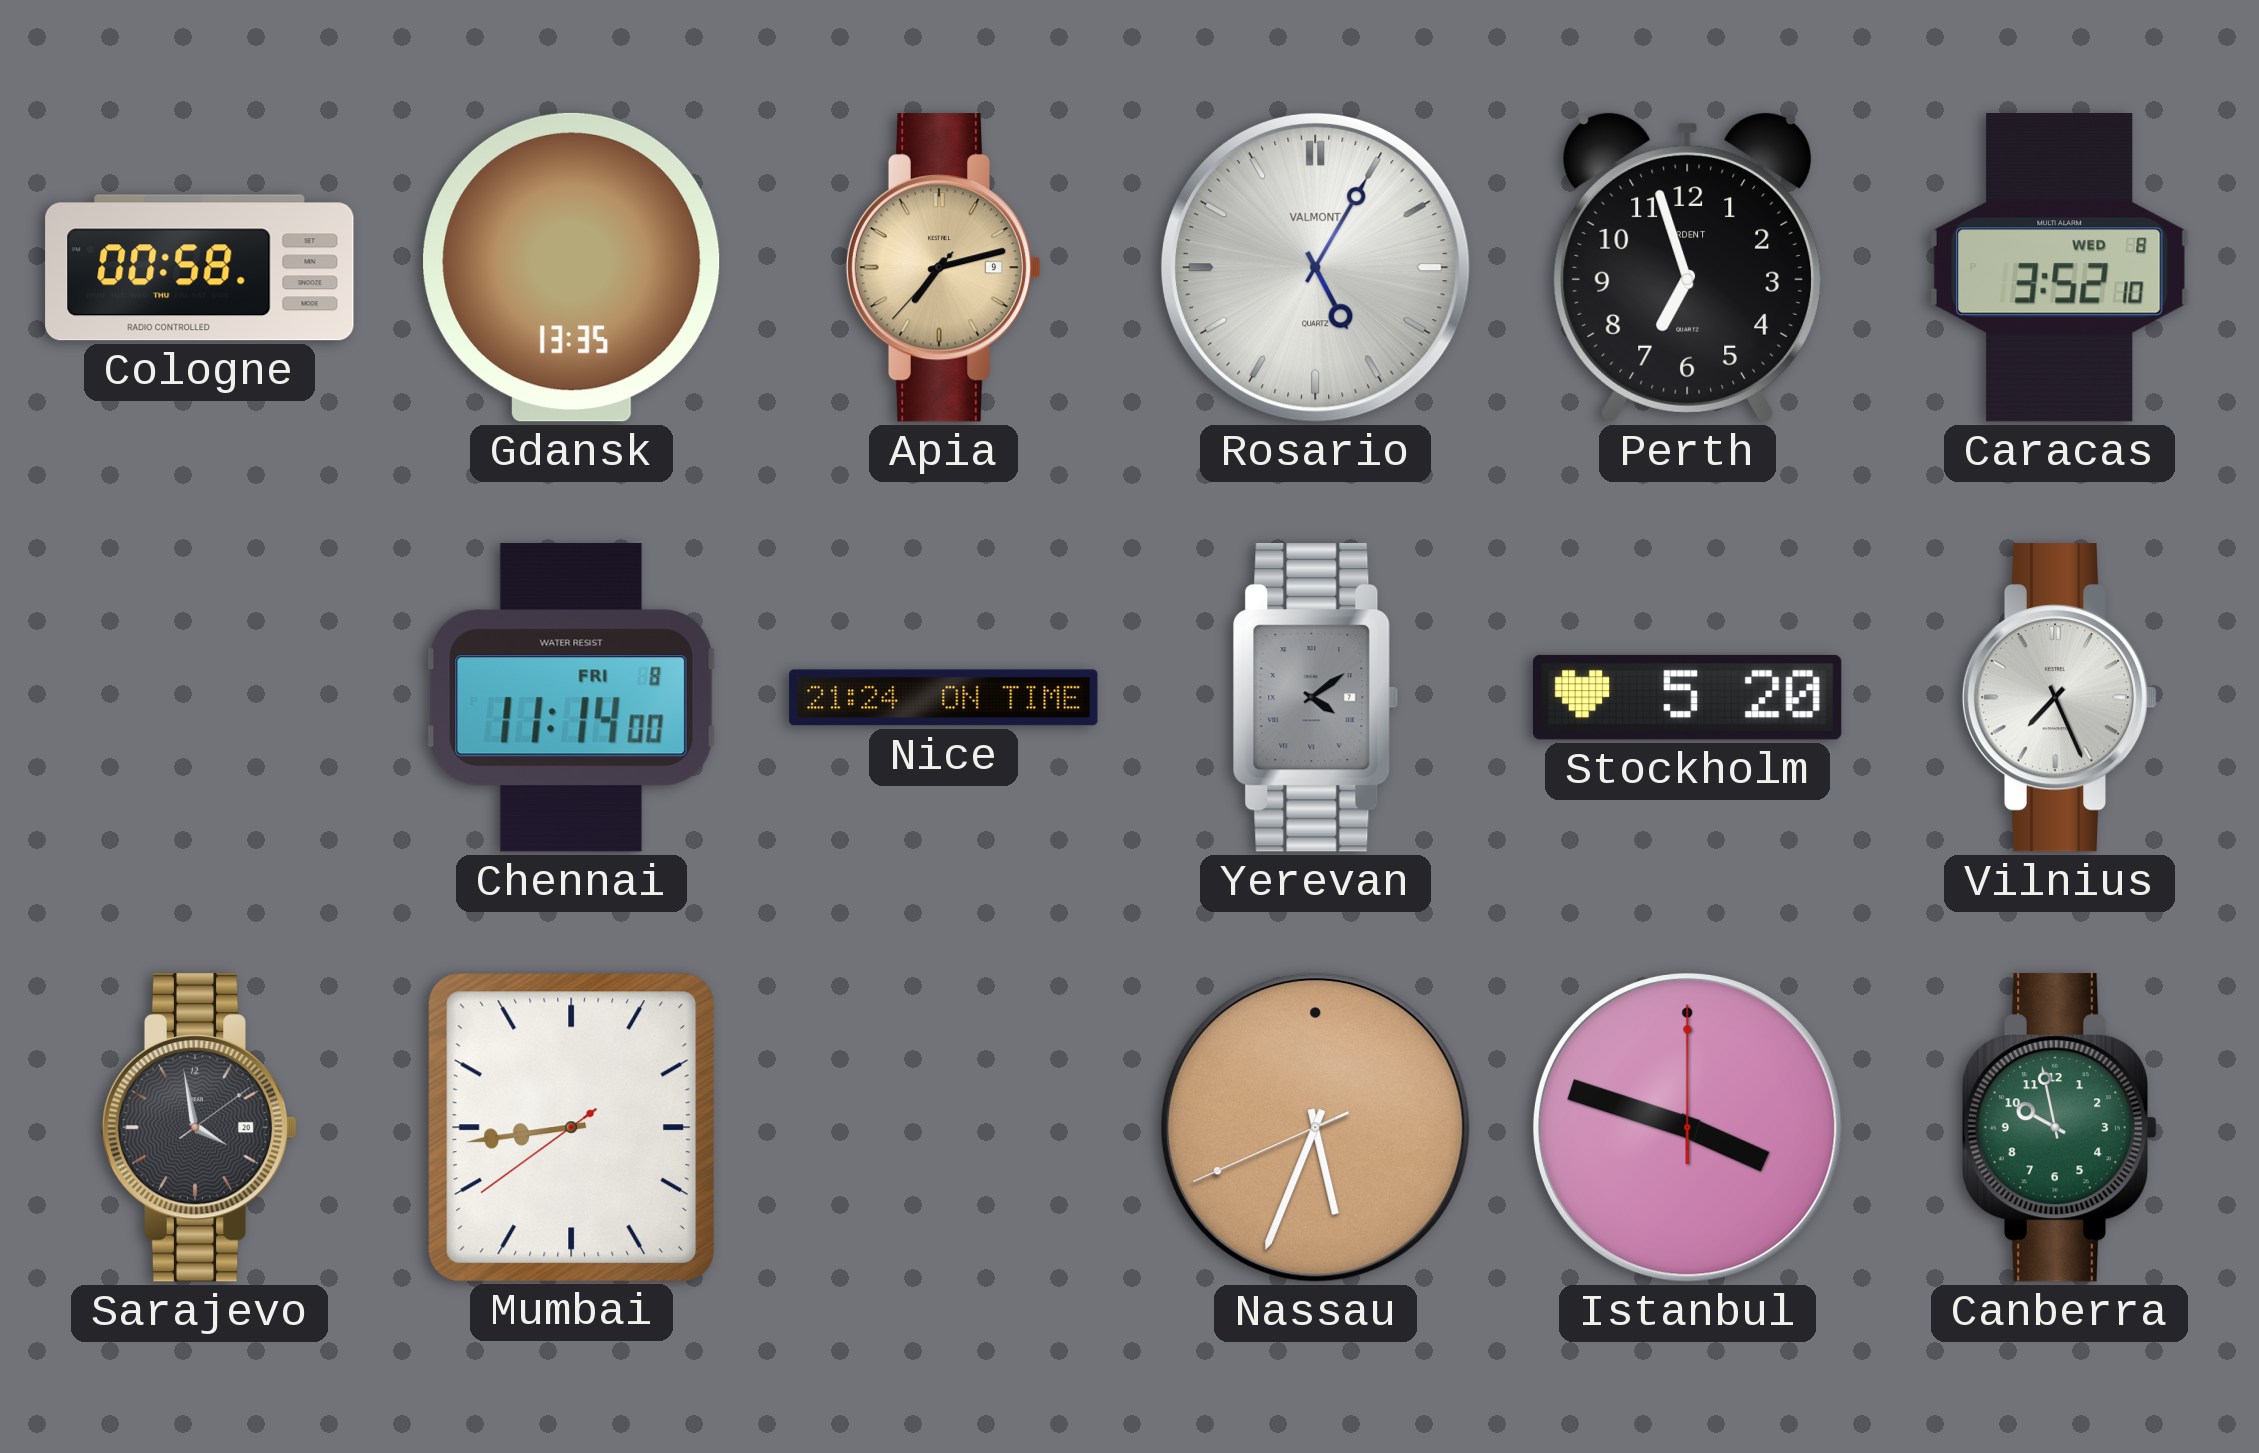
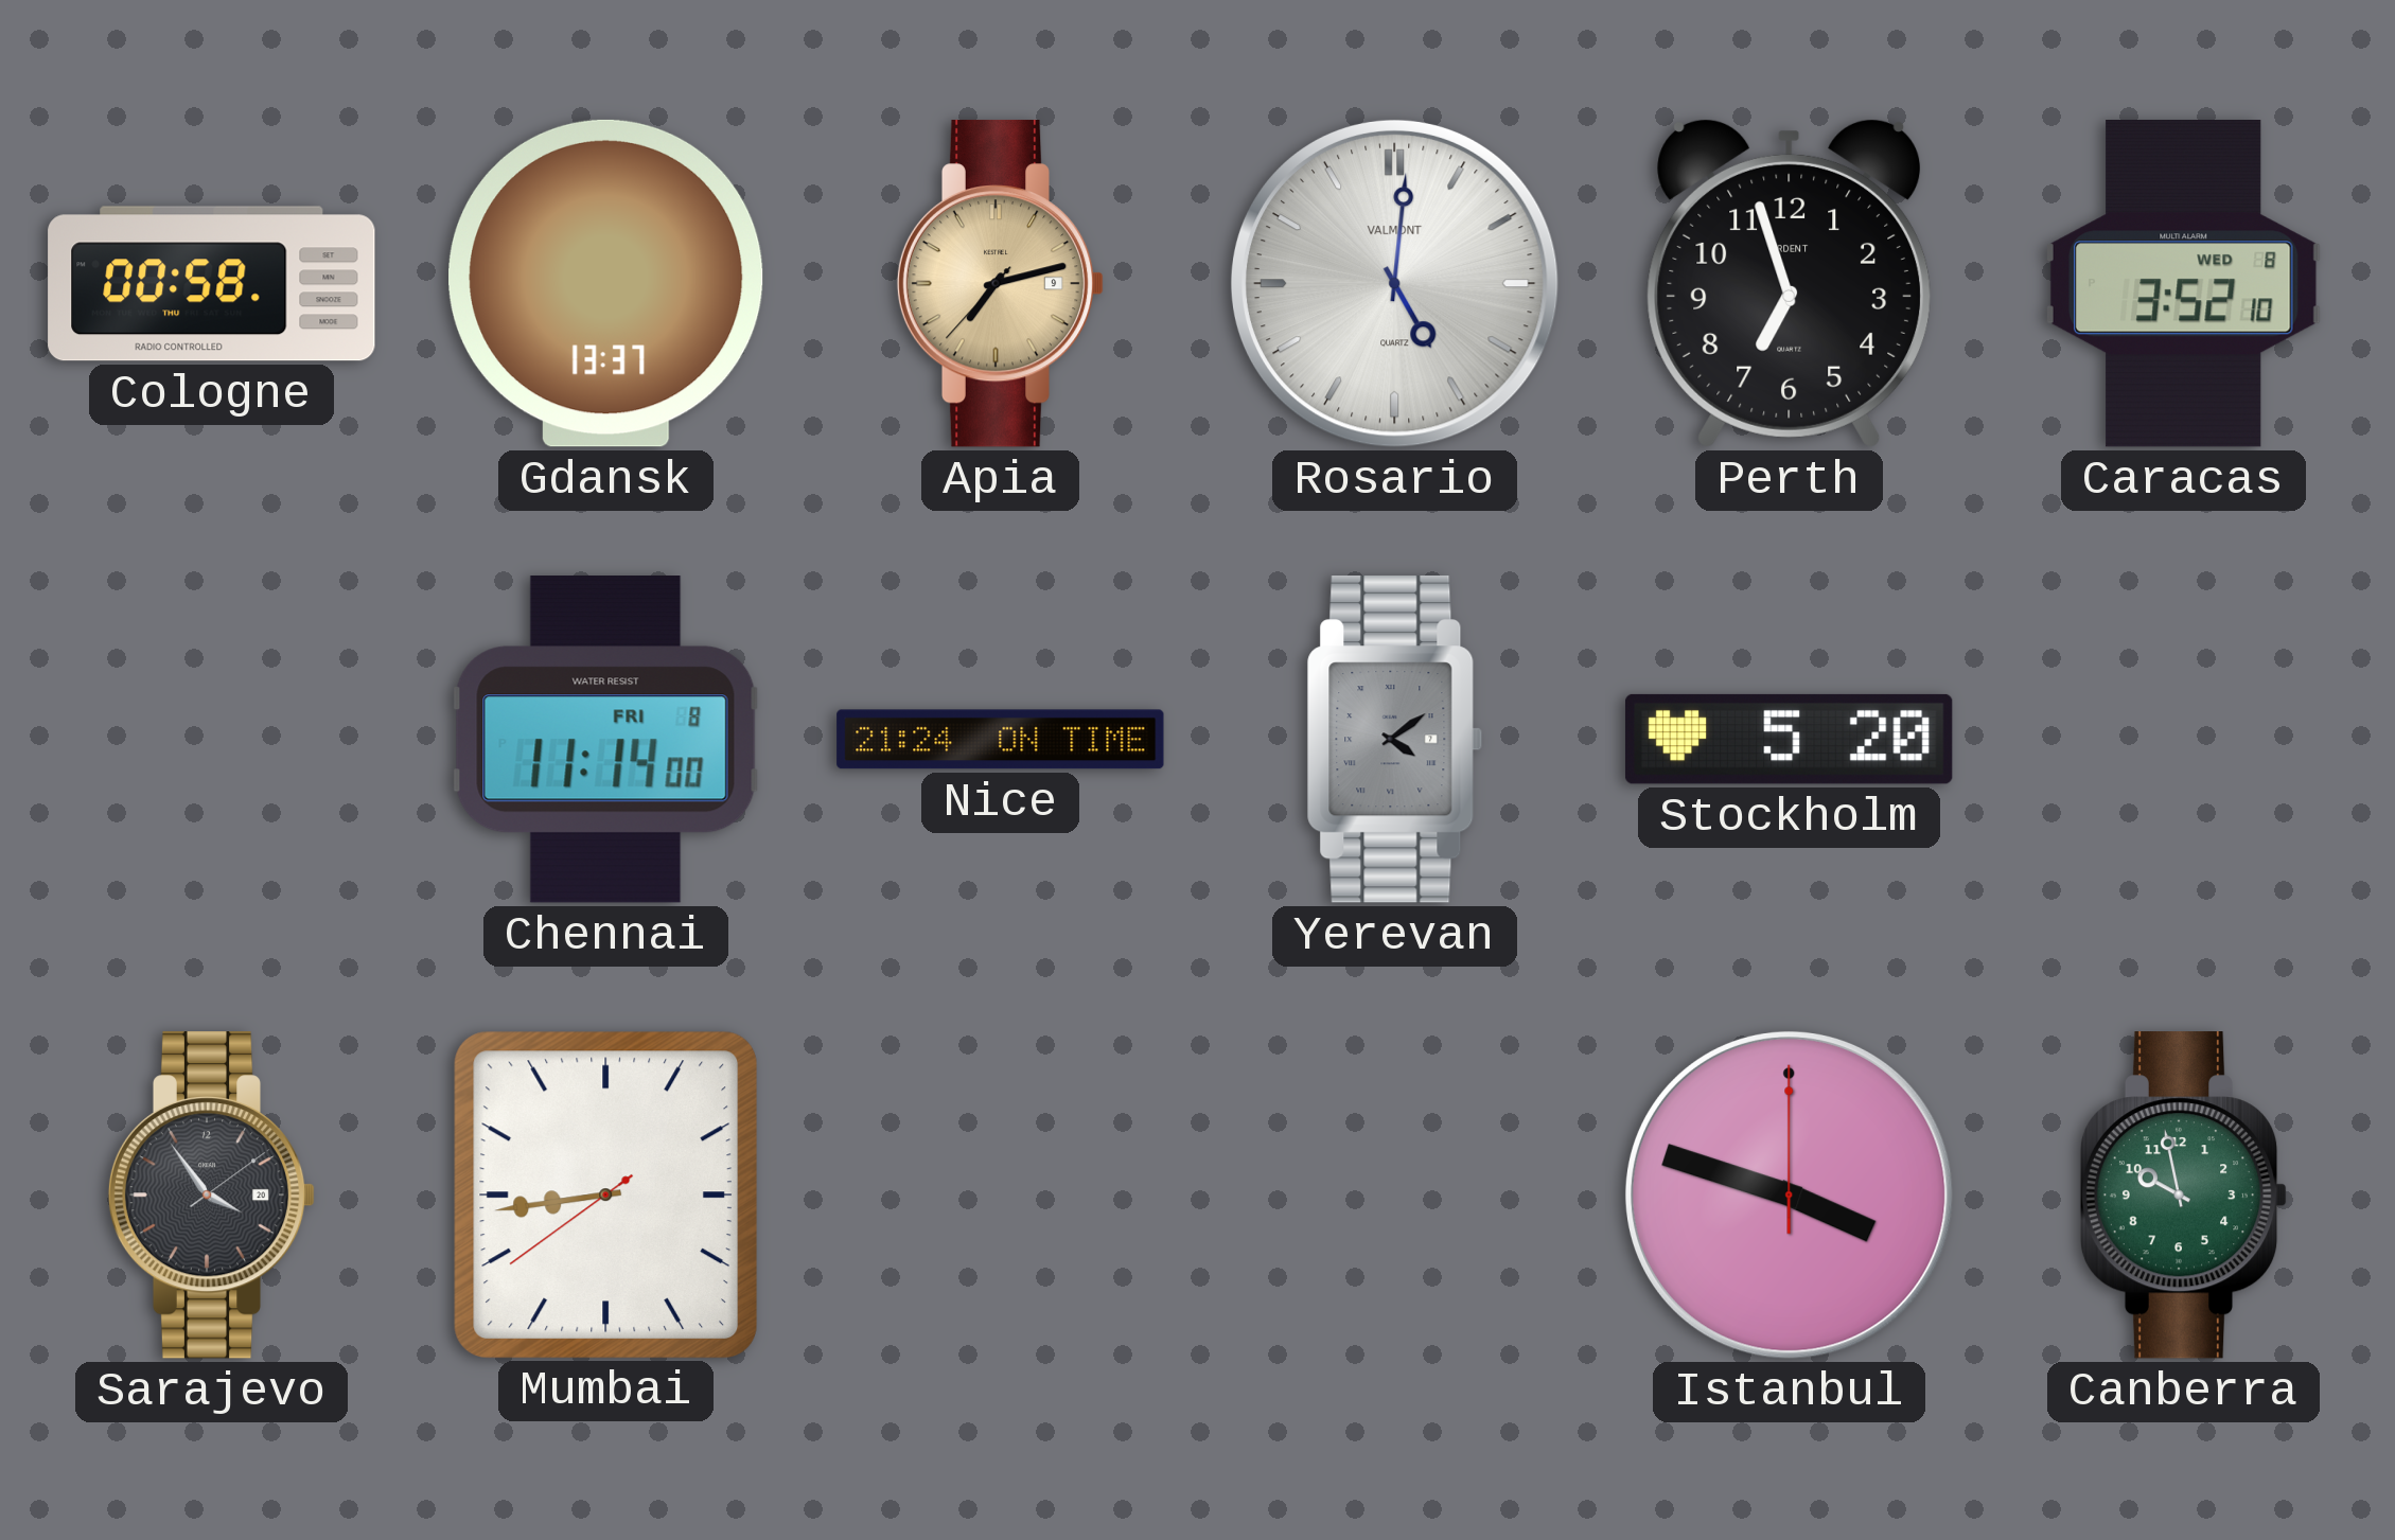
Gdansk: 13:35 -> 13:37 (606, 283)
Rosario: 5:05 -> 5:01 (1394, 283)
Vilnius: 7:26 -> none (2060, 698)
Sarajevo: 3:58 -> 3:54 (212, 1196)
Nassau: 5:33 -> none (1315, 1127)
